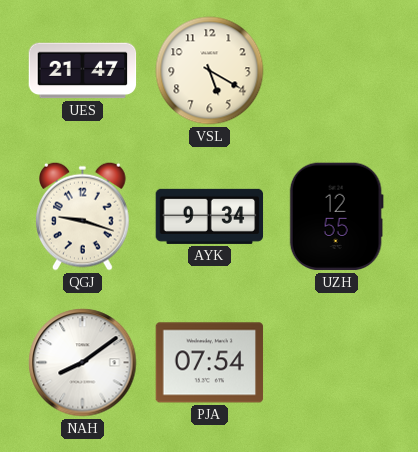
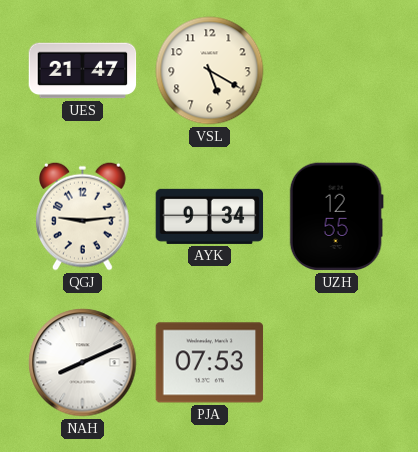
QGJ: 9:18 -> 9:14 (83, 216)
NAH: 8:09 -> 8:11 (83, 363)
PJA: 07:54 -> 07:53 (210, 363)
